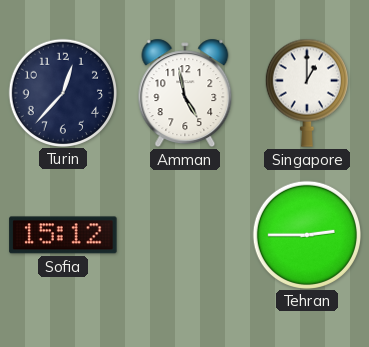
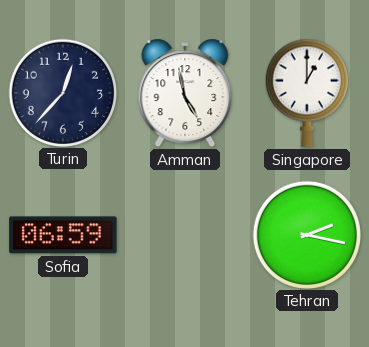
Sofia: 15:12 -> 06:59 (63, 235)
Tehran: 2:45 -> 2:17 (306, 234)
